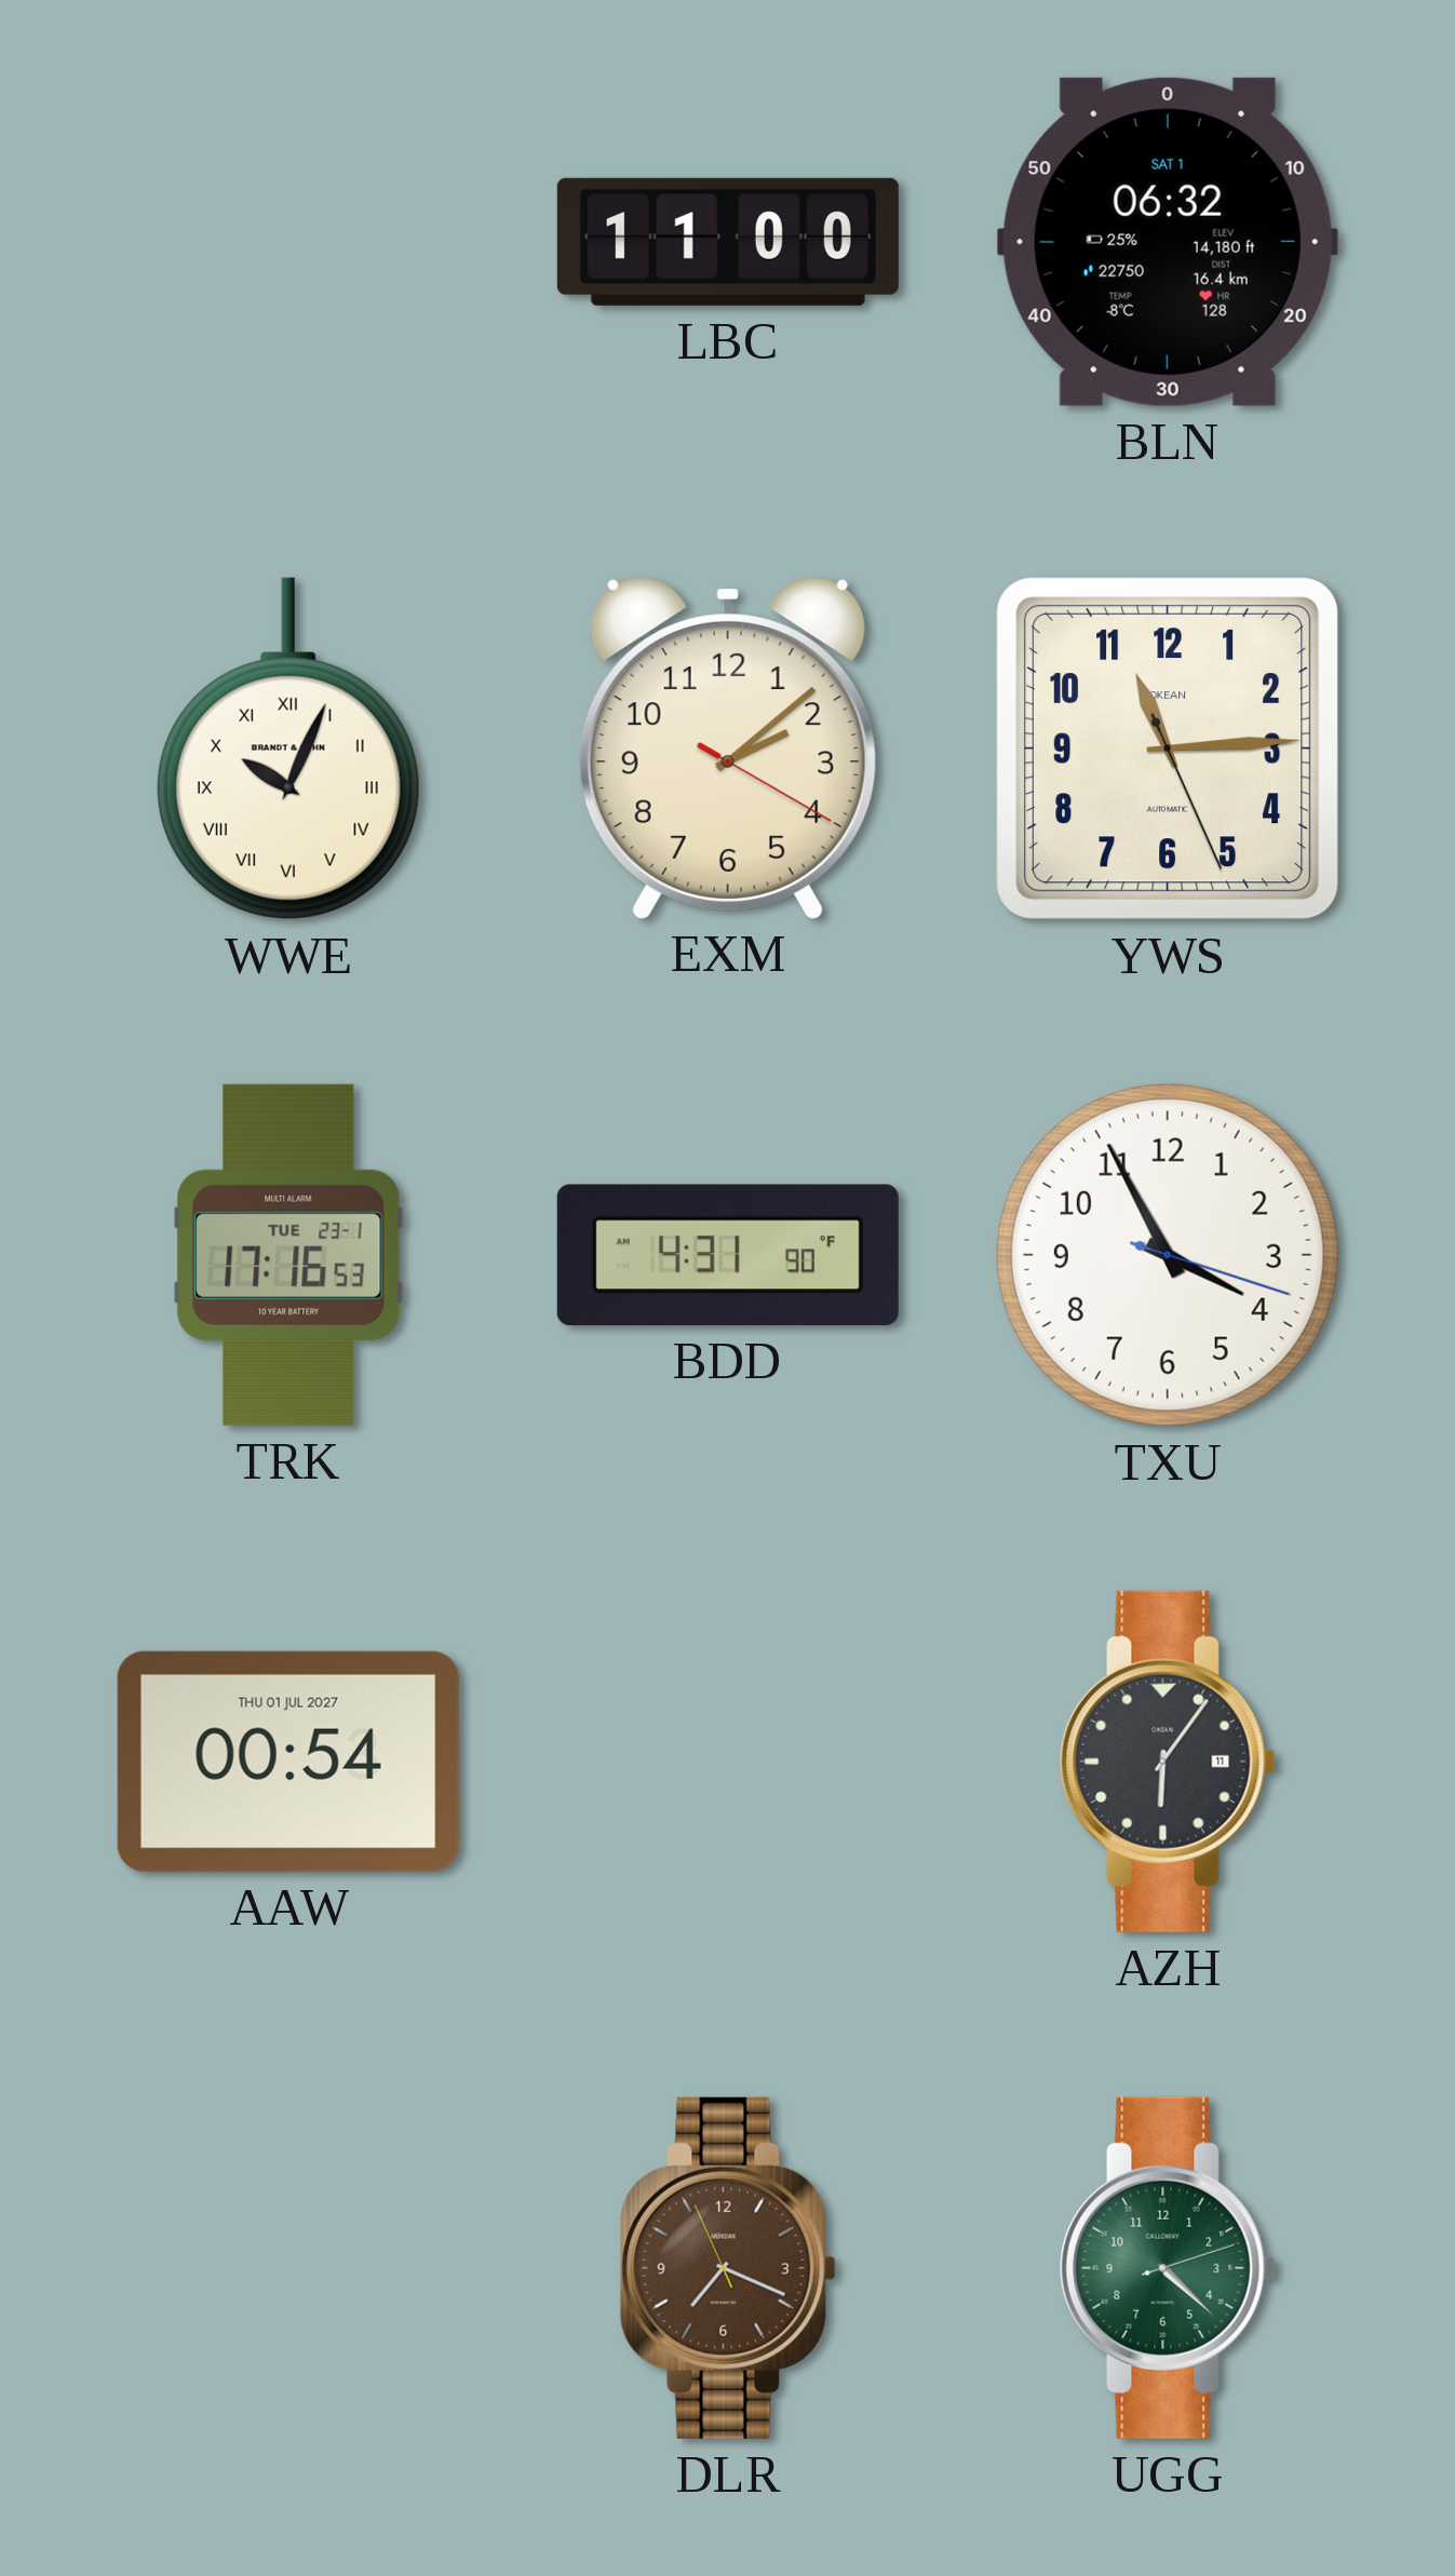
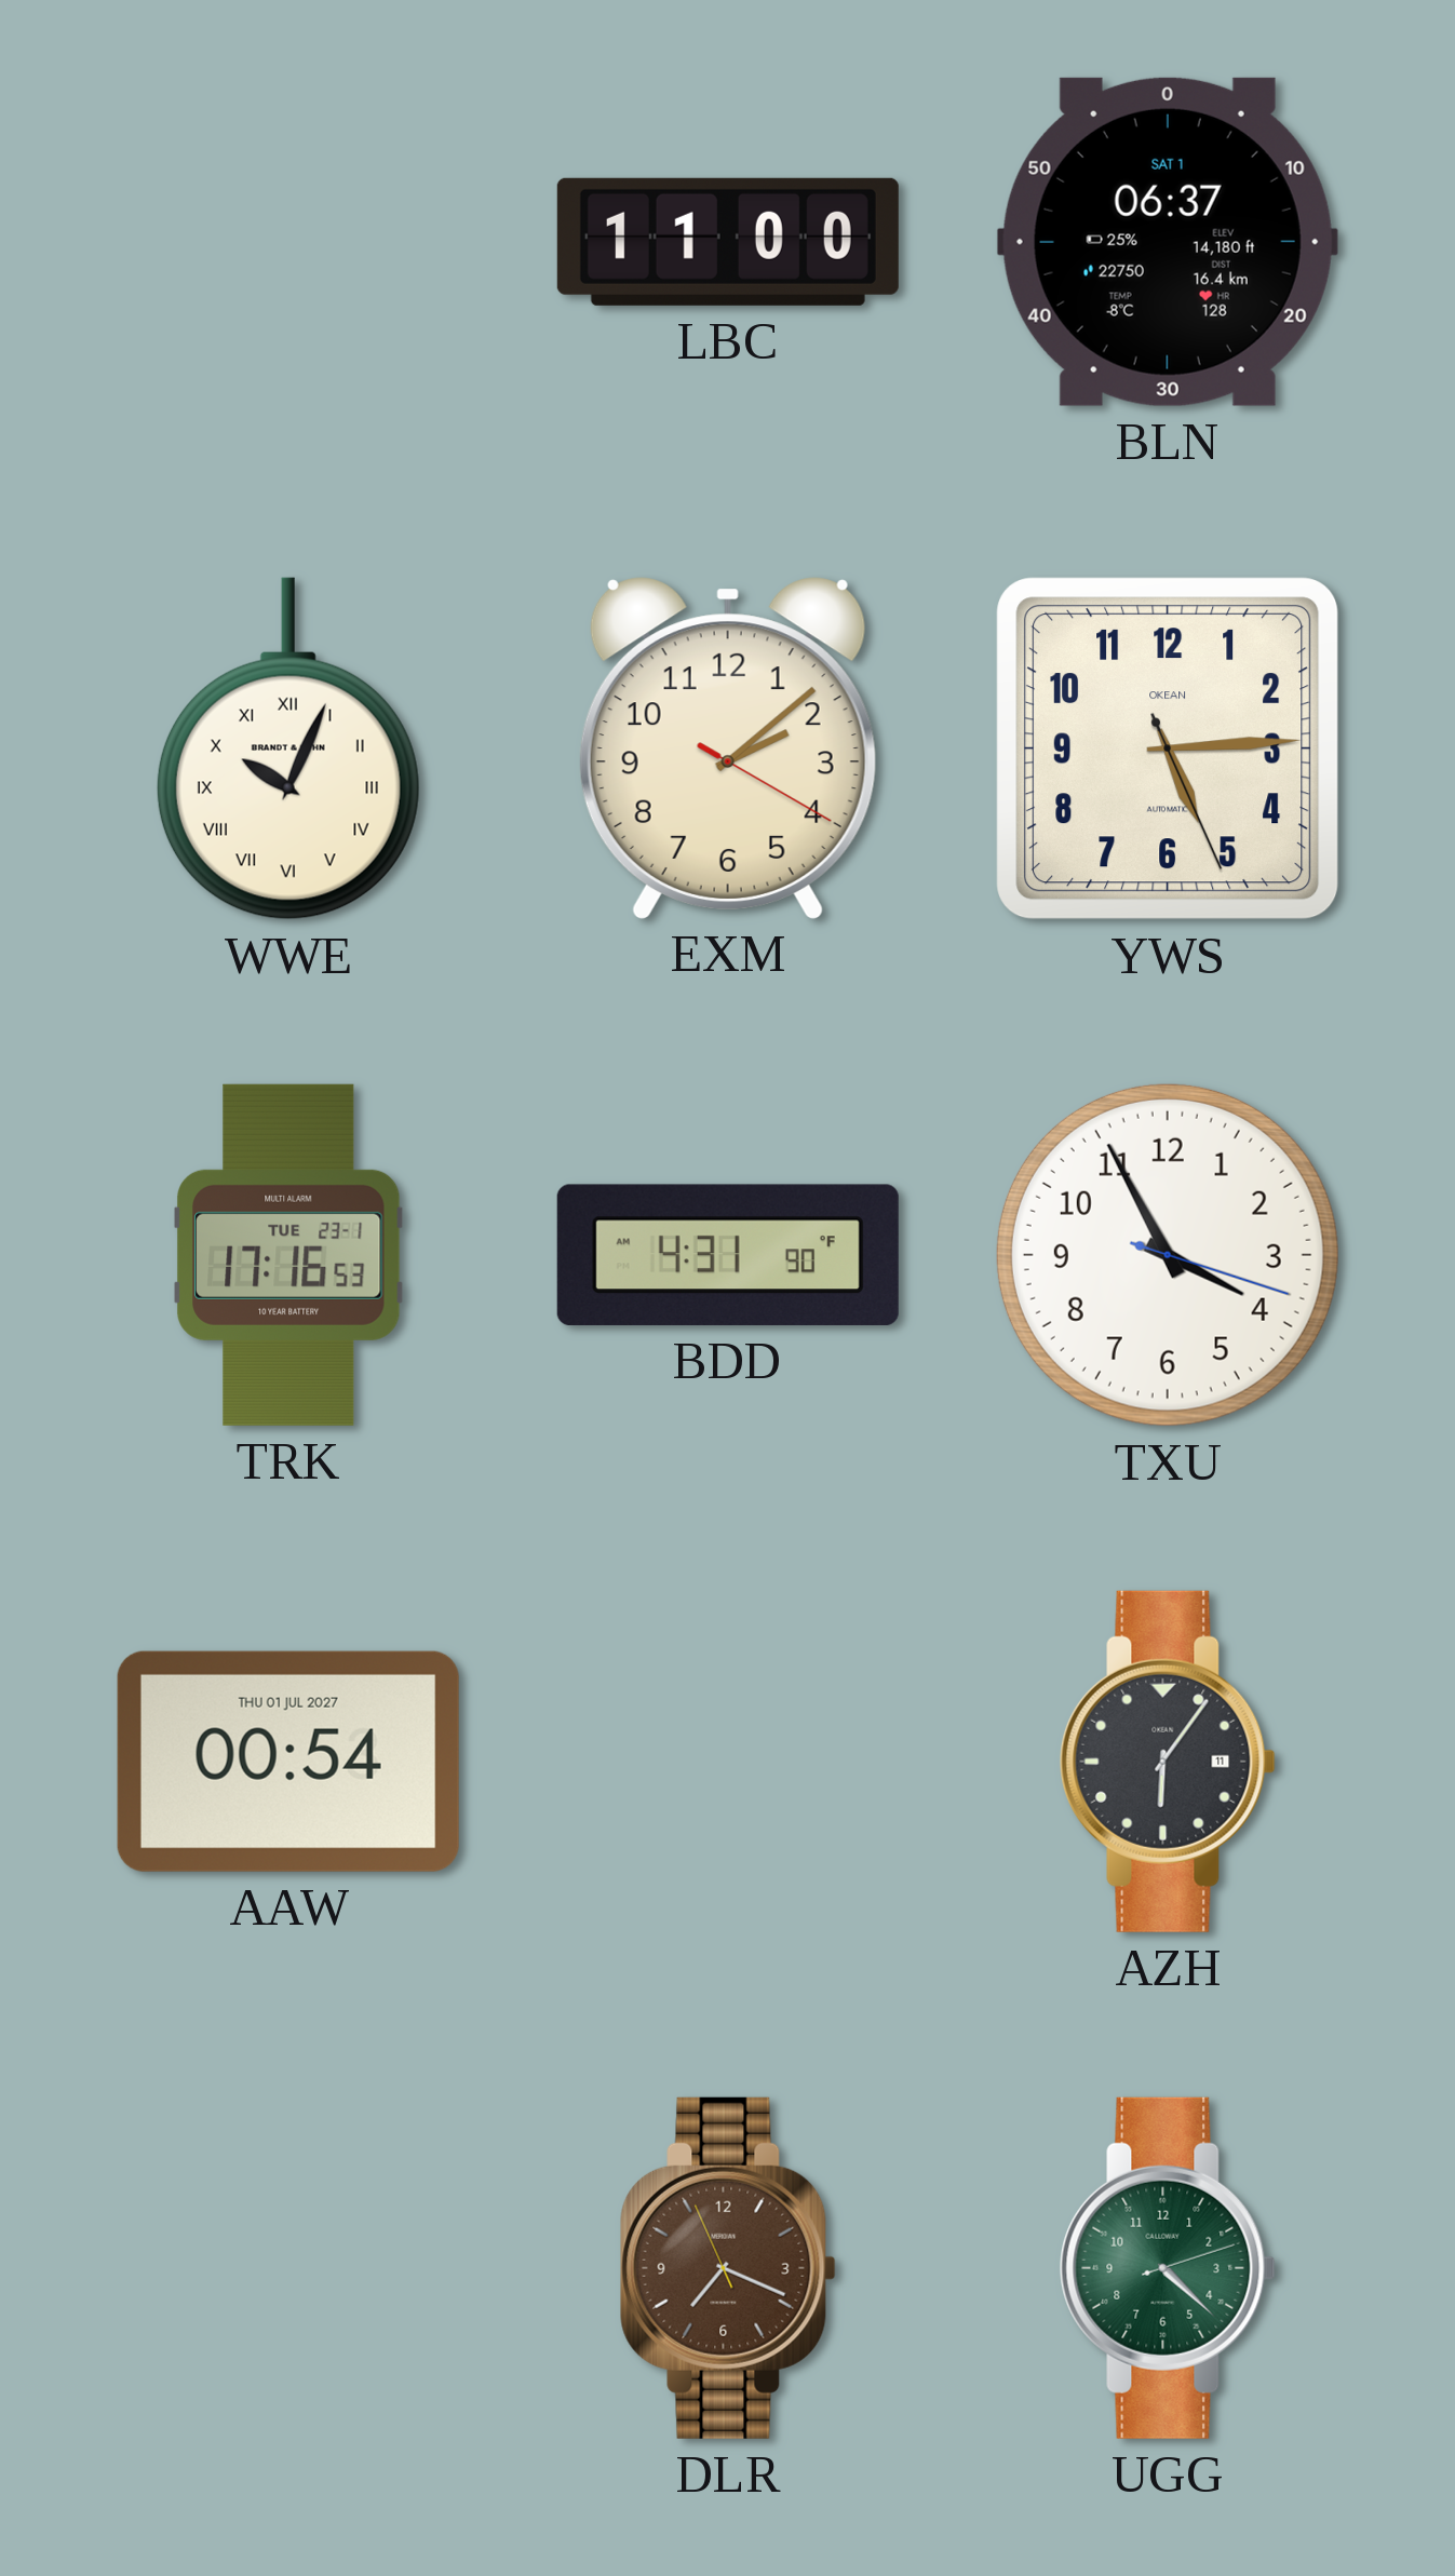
BLN: 06:32 -> 06:37 (1168, 242)
YWS: 11:14 -> 5:14 (1168, 748)
